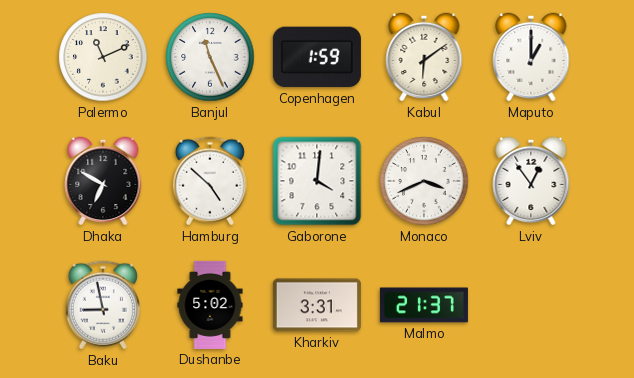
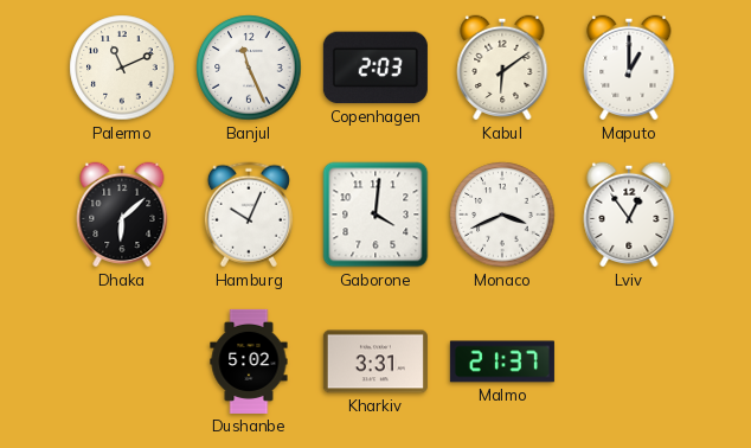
Copenhagen: 1:59 -> 2:03 (375, 68)
Dhaka: 6:50 -> 6:08 (122, 215)
Hamburg: 4:52 -> 10:04 (249, 215)
Baku: 8:58 -> none (103, 305)
